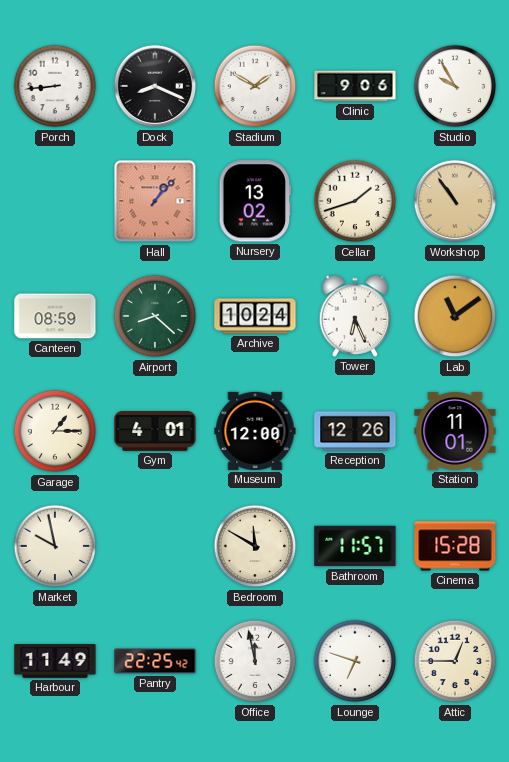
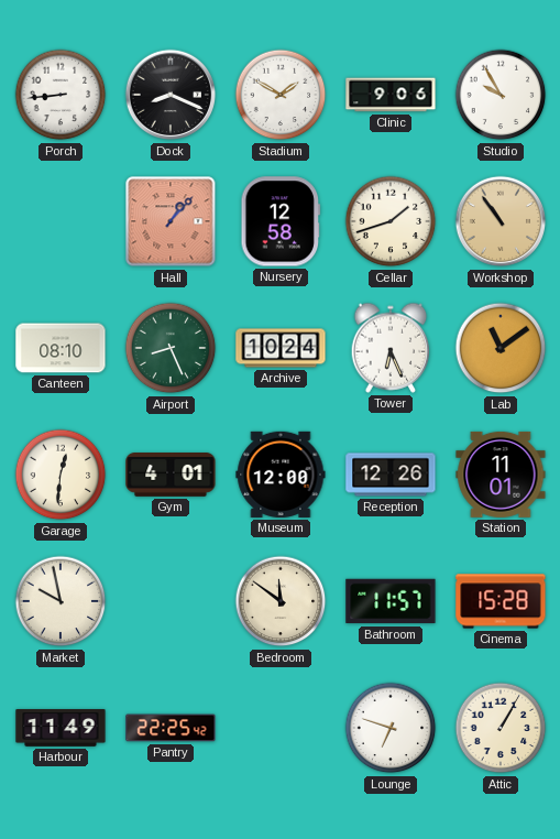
Nursery: 13:02 -> 12:58 (281, 221)
Canteen: 08:59 -> 08:10 (61, 348)
Airport: 8:22 -> 8:26 (171, 348)
Garage: 1:15 -> 12:31 (61, 475)
Bedroom: 11:50 -> 11:51 (281, 601)
Office: 11:58 -> none (255, 661)
Attic: 12:45 -> 1:05 (501, 728)
